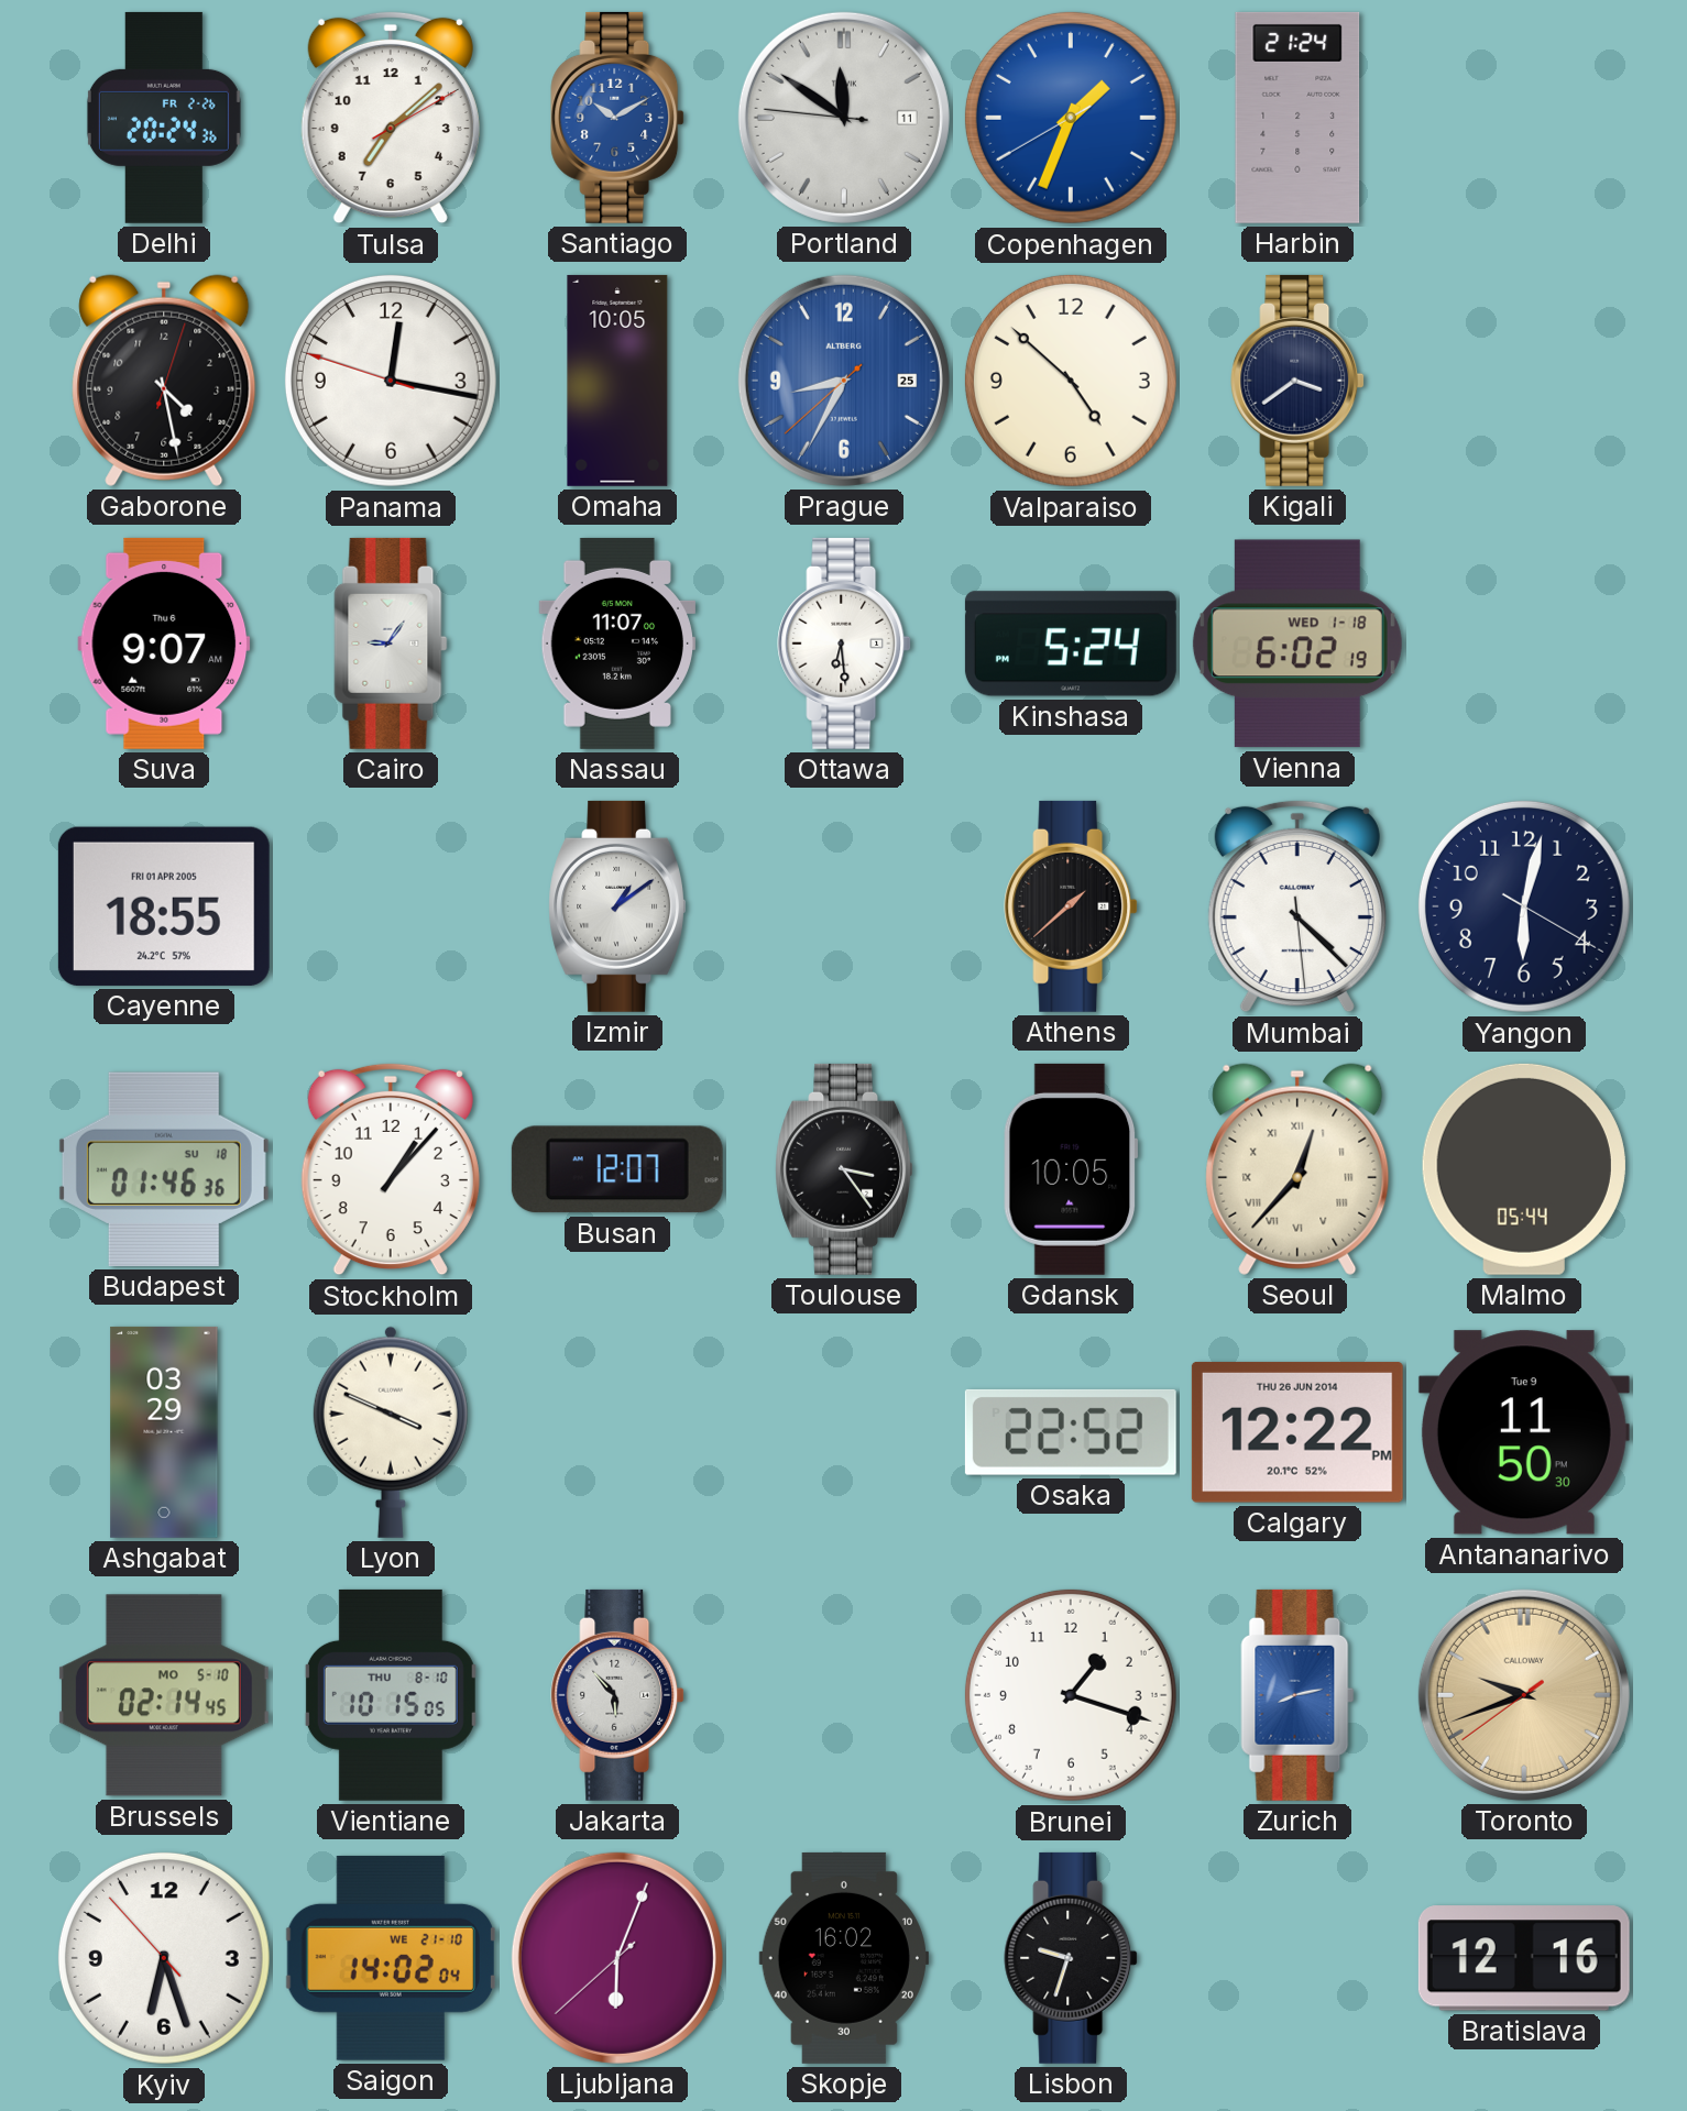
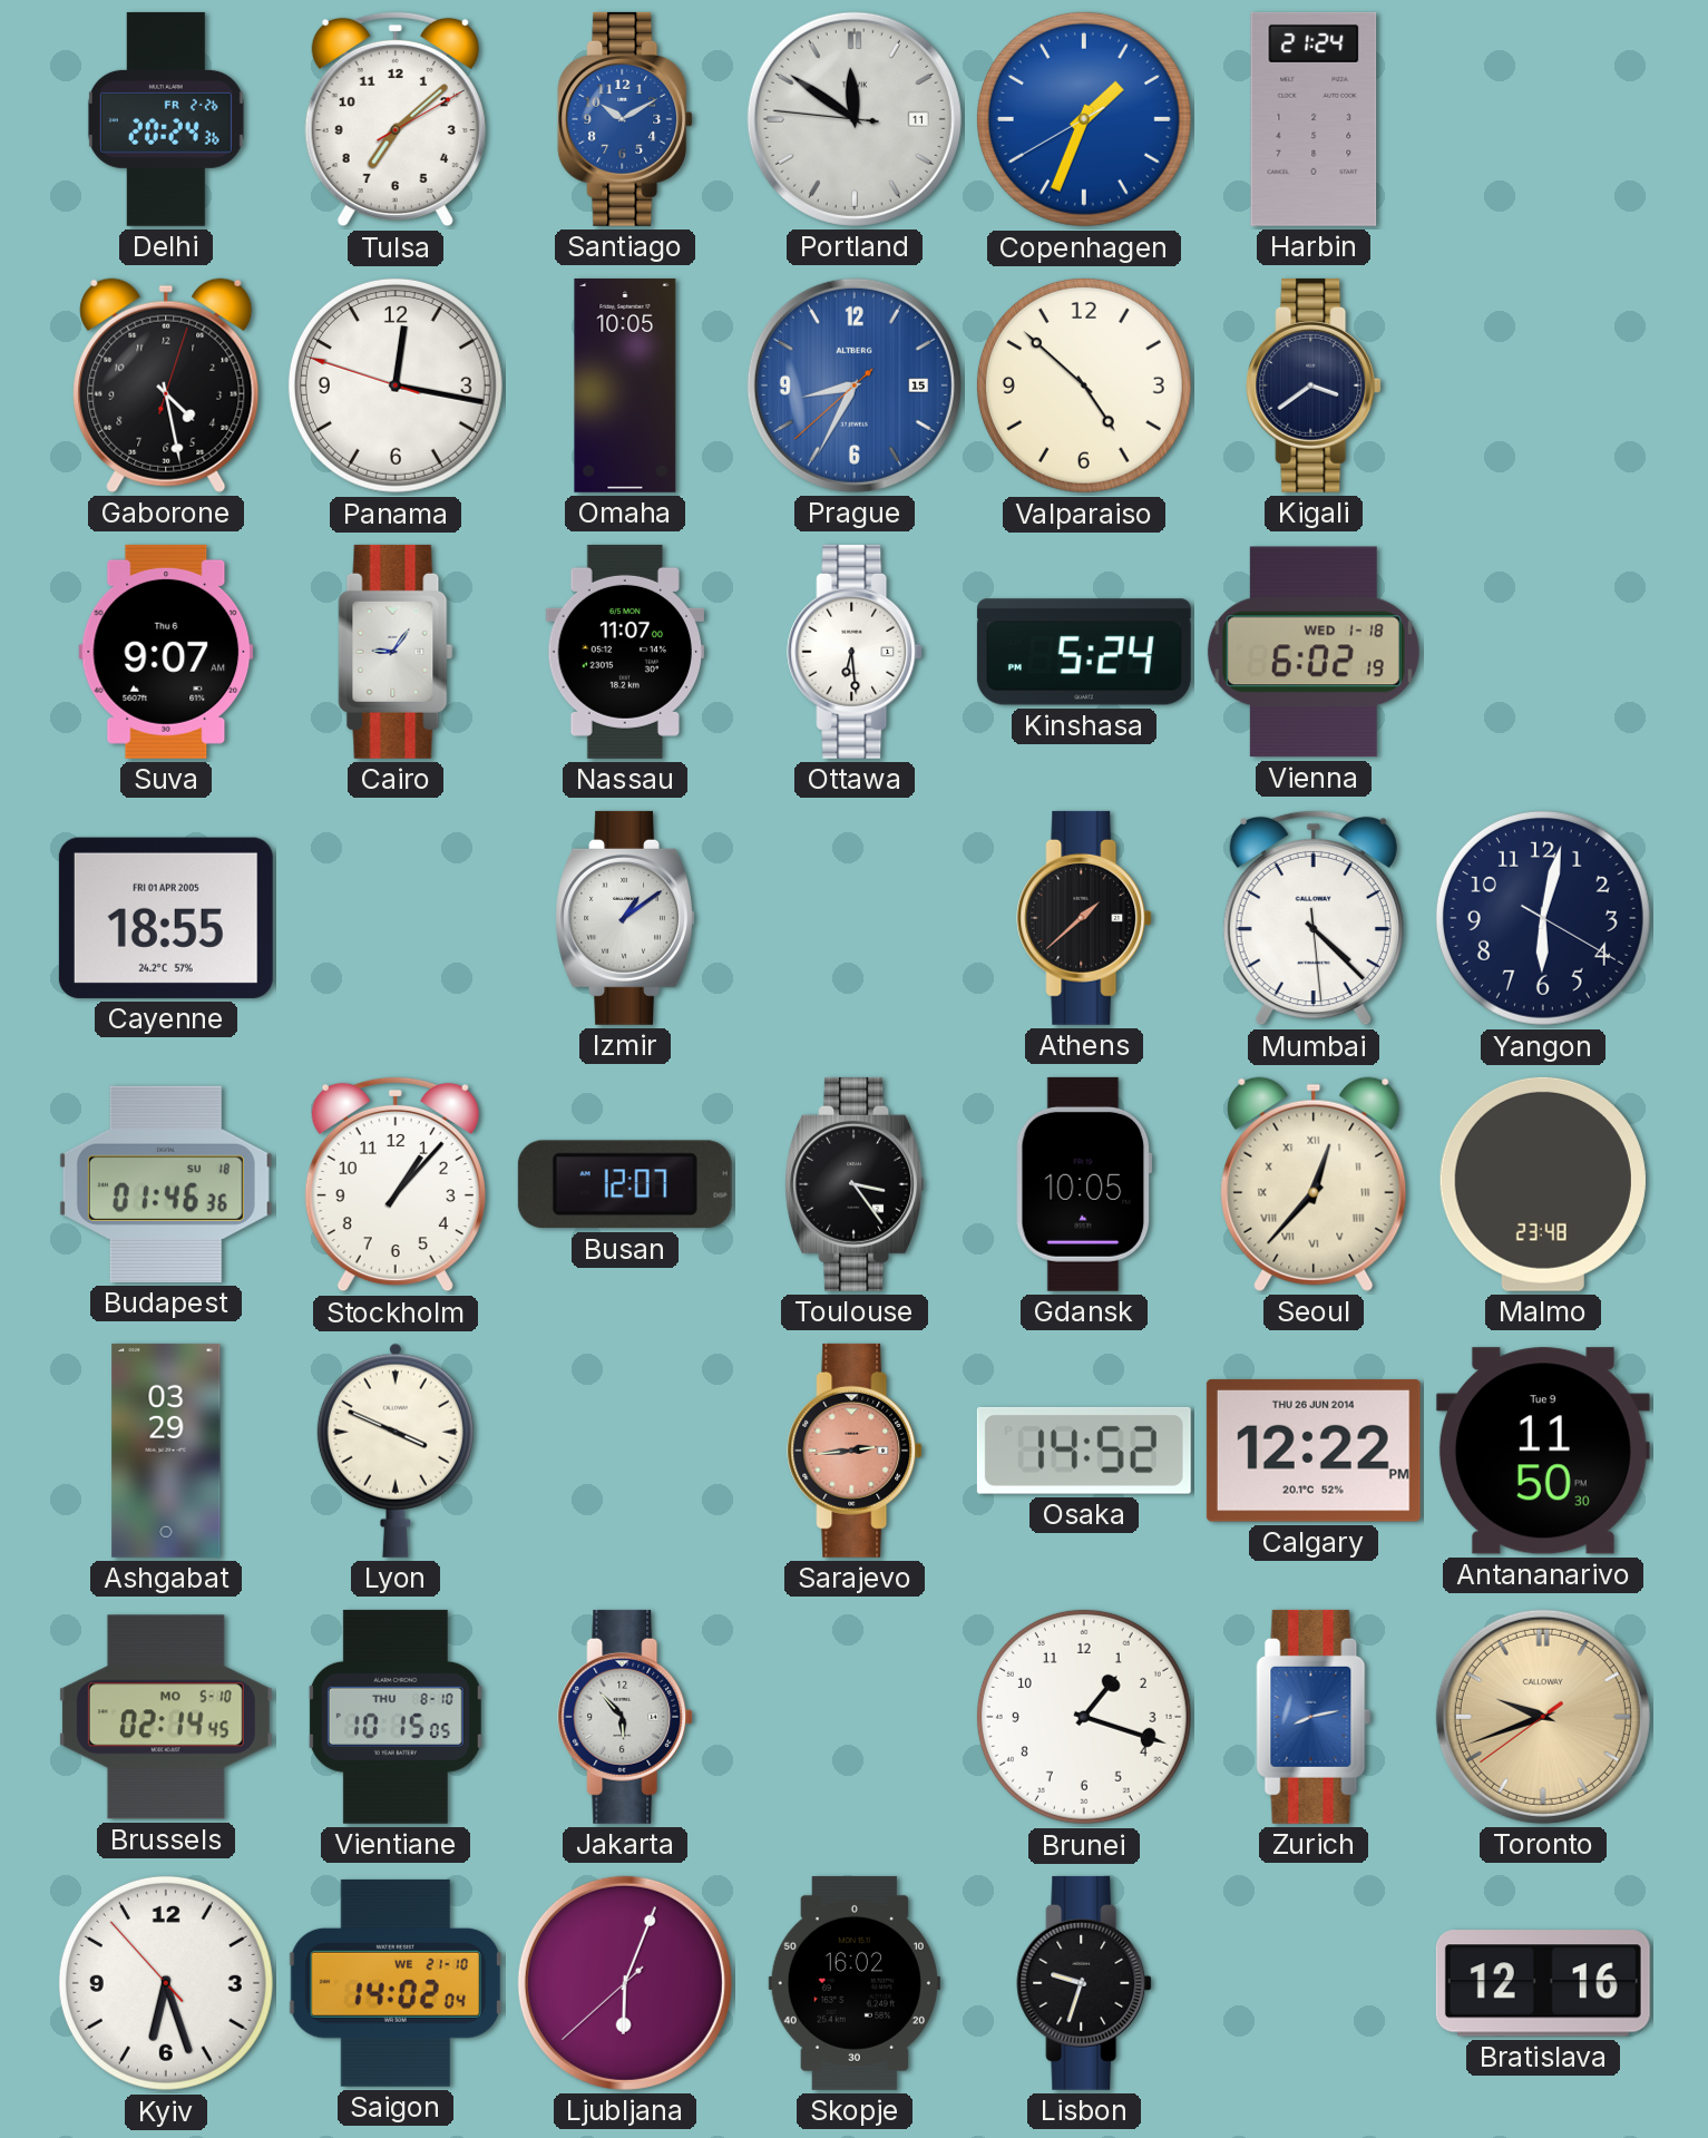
Prague date: 25 -> 15 (855, 385)
Malmo: 05:44 -> 23:48 (1543, 1184)
Sarajevo: none -> 2:44 (855, 1451)
Osaka: 22:52 -> 14:52 (1084, 1451)
